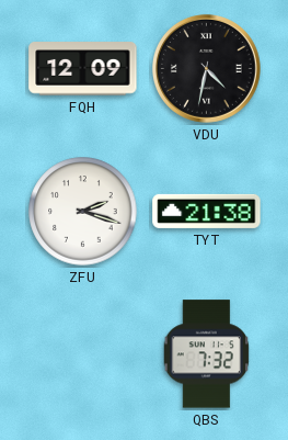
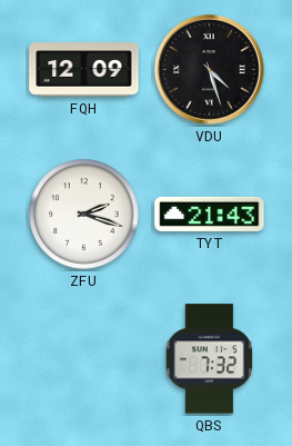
VDU: 4:32 -> 4:27 (209, 69)
TYT: 21:38 -> 21:43 (210, 214)
